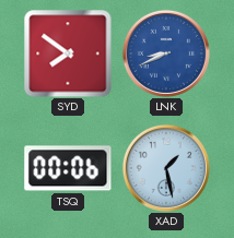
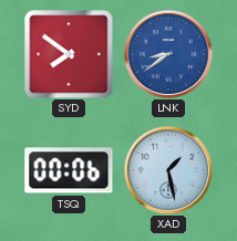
LNK: 8:41 -> 8:39 (168, 54)
